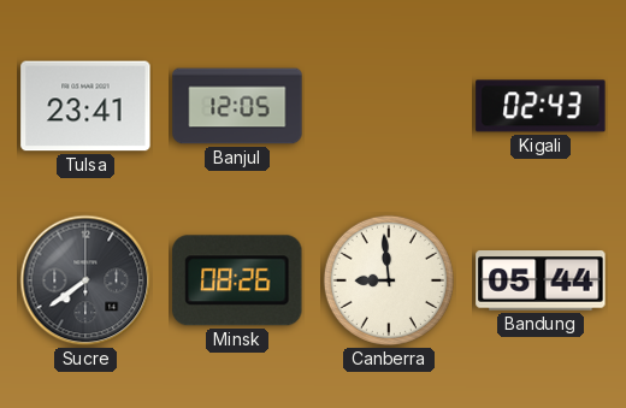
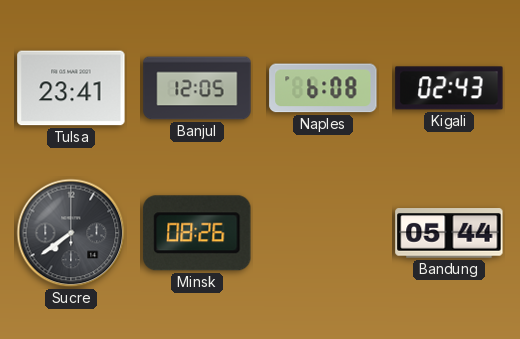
Naples: none -> 6:08 (323, 88)
Canberra: 8:59 -> none (389, 280)
